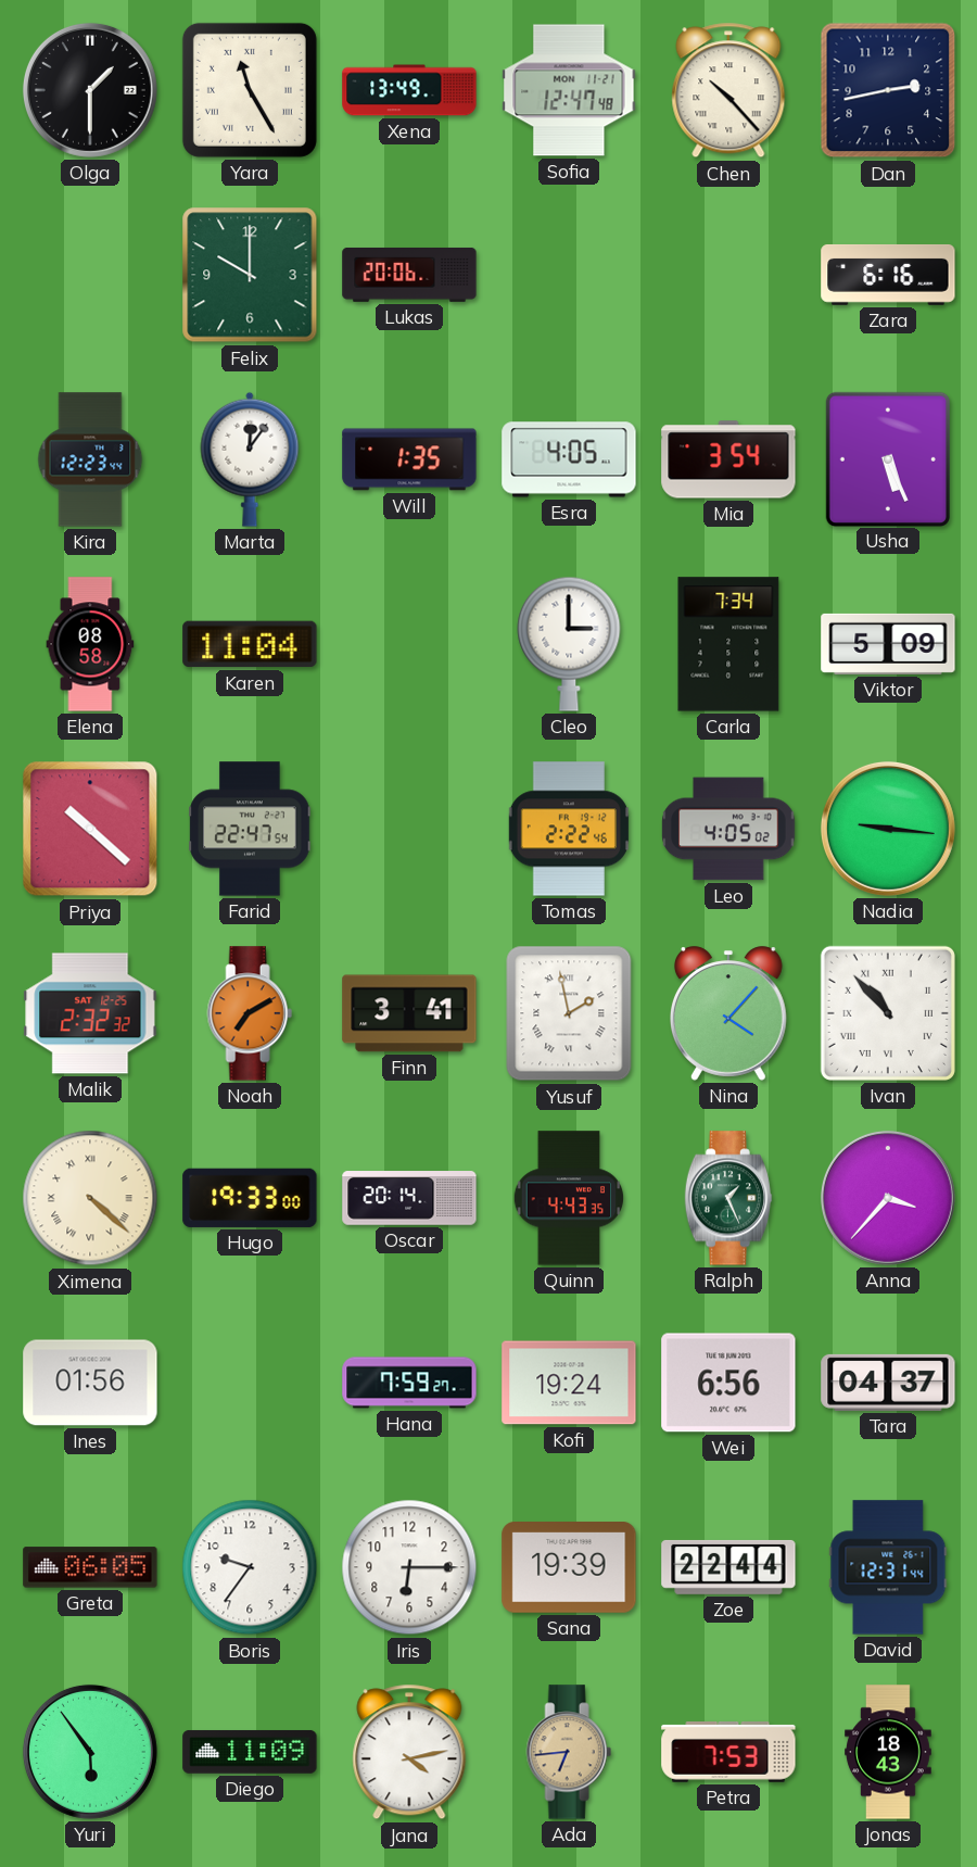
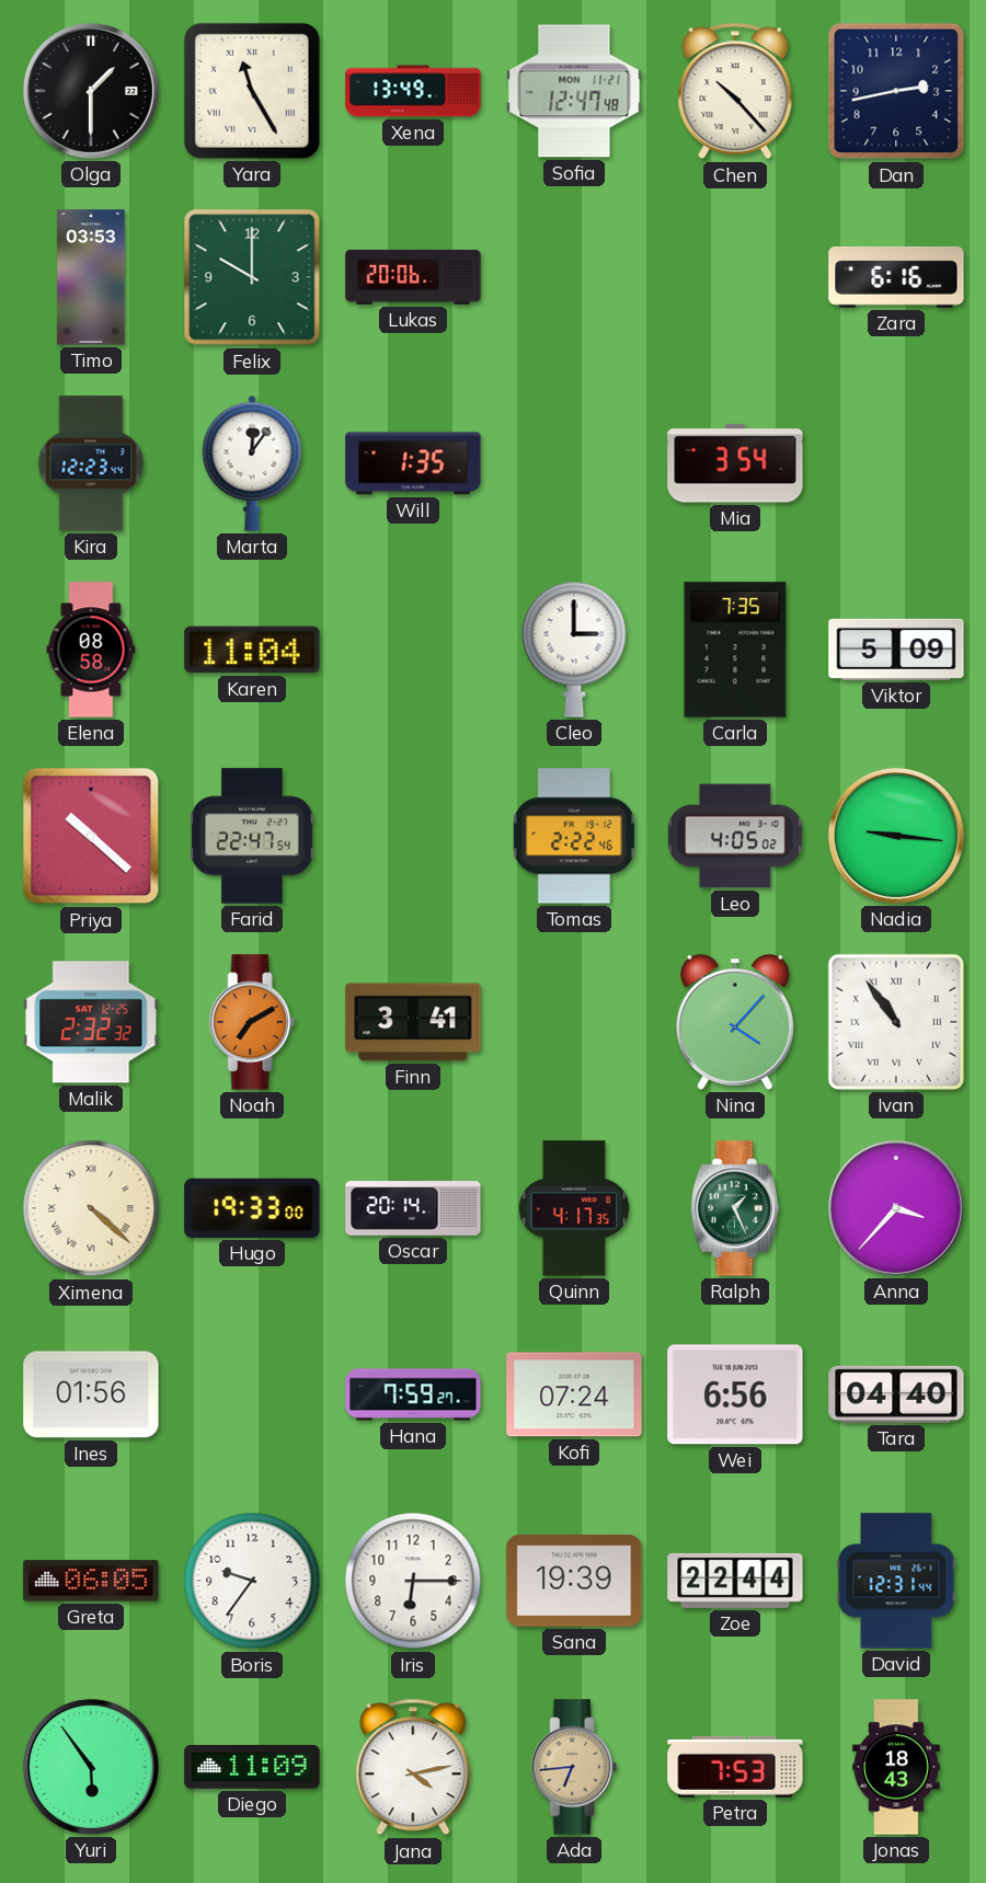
Timo: none -> 03:53 (91, 277)
Esra: 4:05 -> none (569, 459)
Usha: 5:26 -> none (888, 458)
Carla: 7:34 -> 7:35 (735, 650)
Yusuf: 1:58 -> none (569, 1013)
Ivan: 10:53 -> 10:54 (896, 1022)
Quinn: 4:43 -> 4:17 (574, 1208)
Kofi: 19:24 -> 07:24 (574, 1394)
Tara: 04:37 -> 04:40 (896, 1394)
